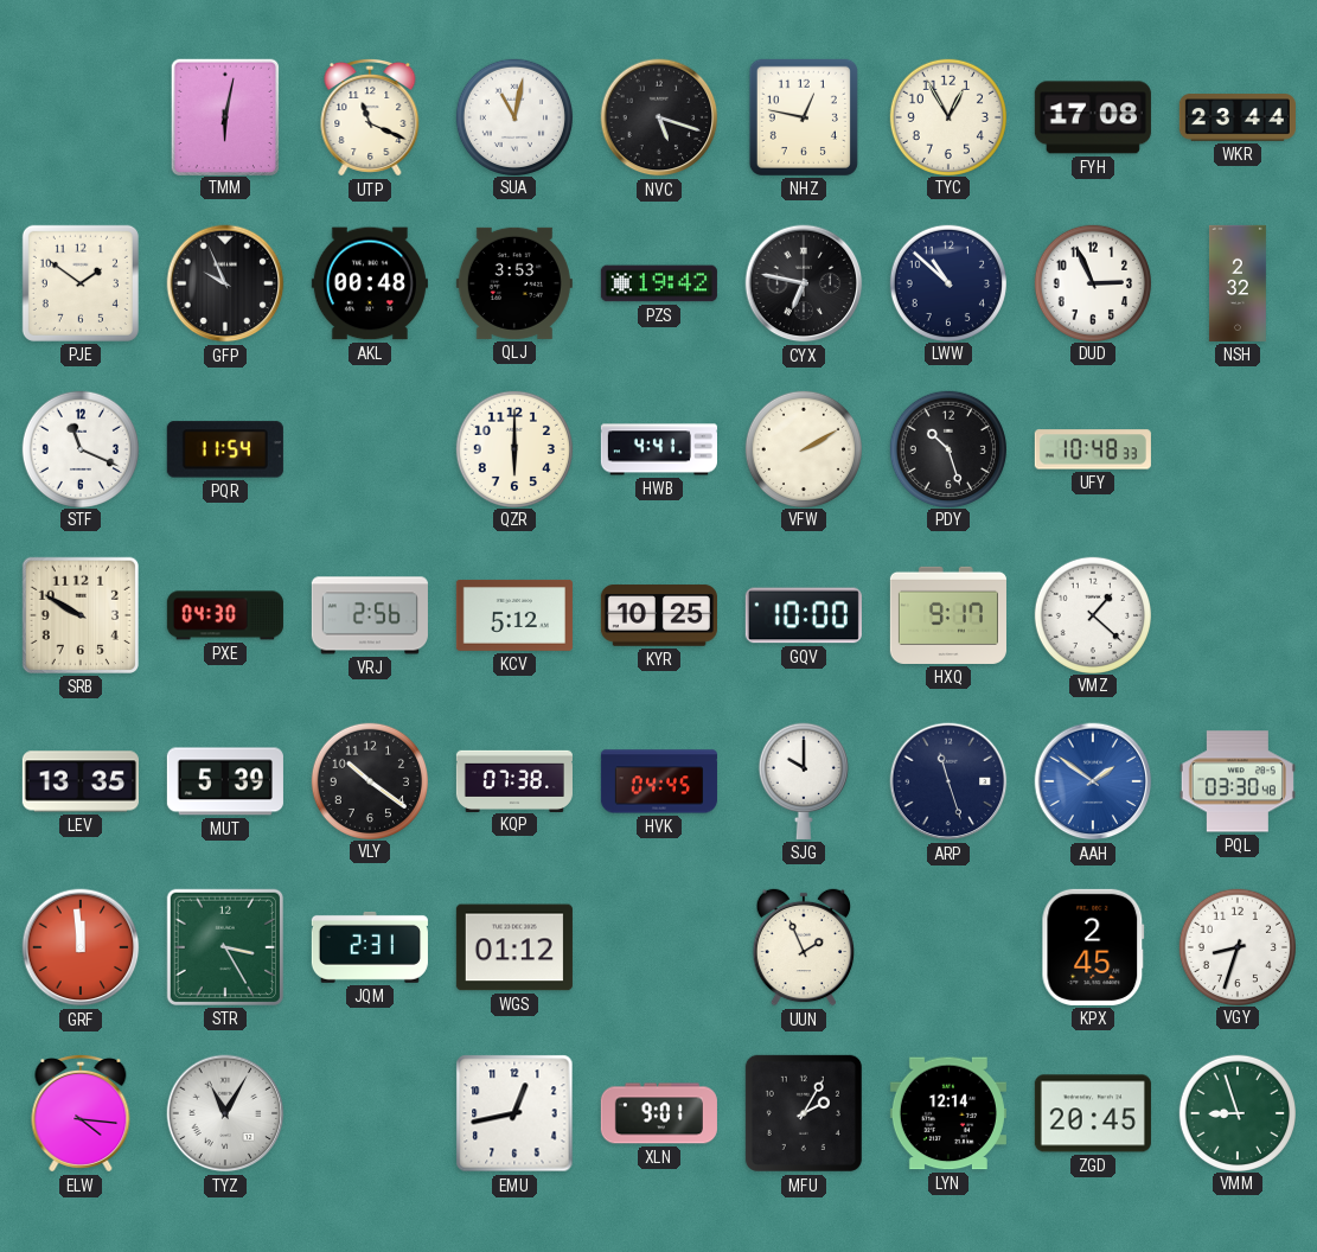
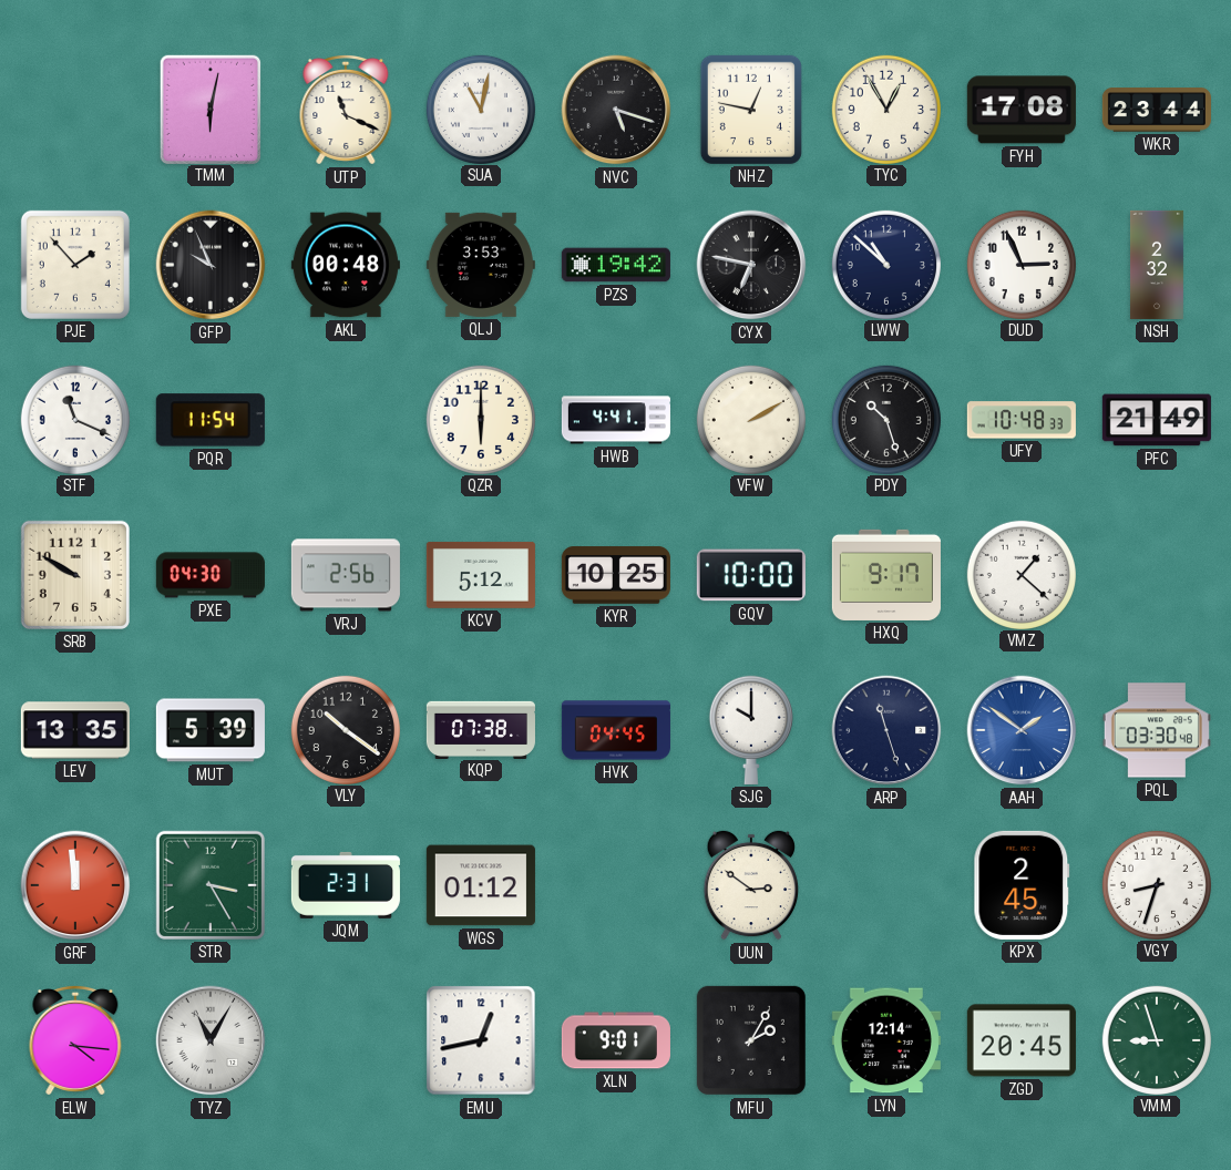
PJE: 1:51 -> 1:53 (75, 265)
PFC: none -> 21:49 (1157, 420)
UUN: 1:56 -> 2:51 (751, 885)
